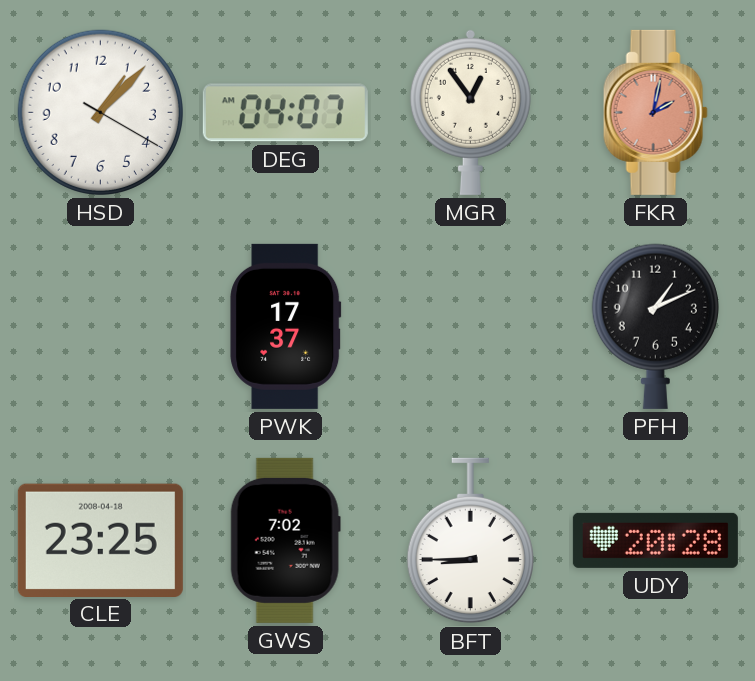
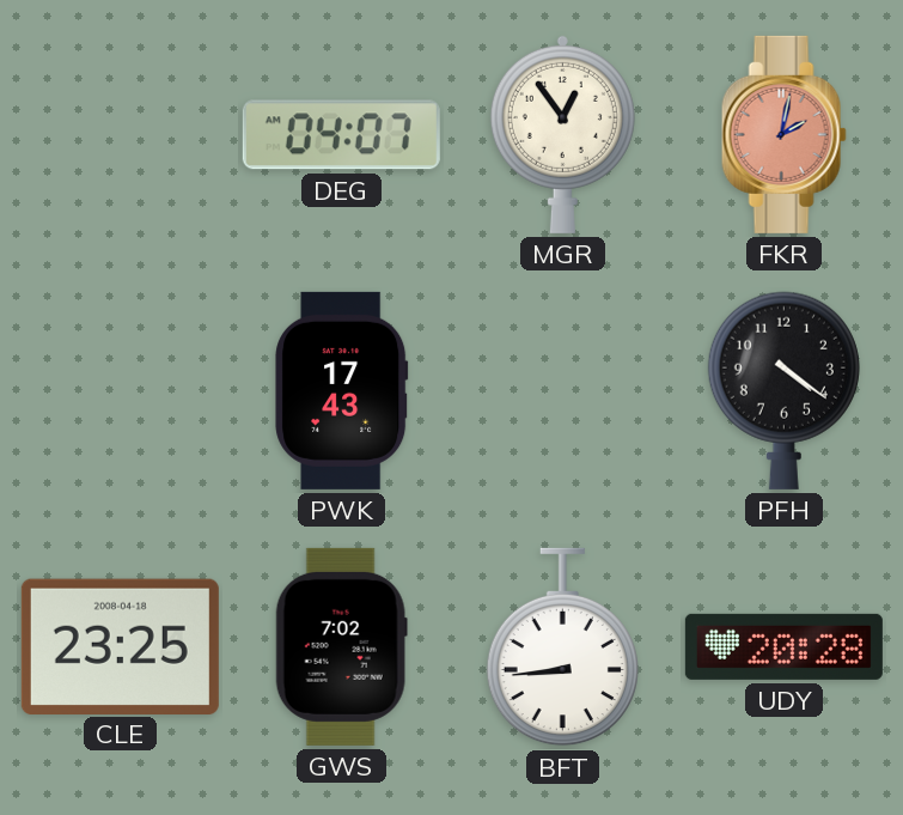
HSD: 1:07 -> none (100, 112)
PWK: 17:37 -> 17:43 (342, 390)
PFH: 1:11 -> 4:21 (783, 390)
BFT: 8:45 -> 8:44 (562, 647)
